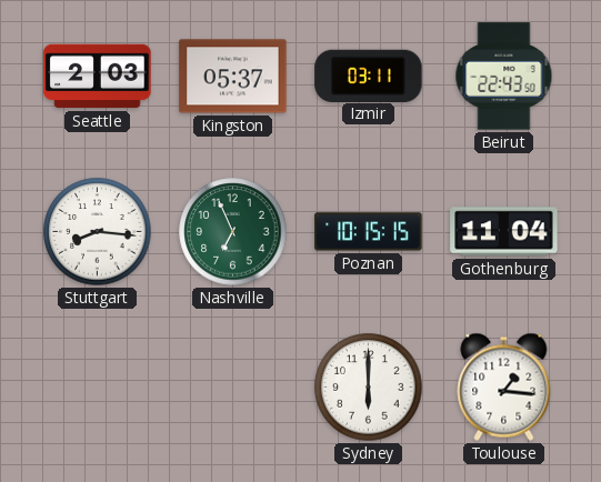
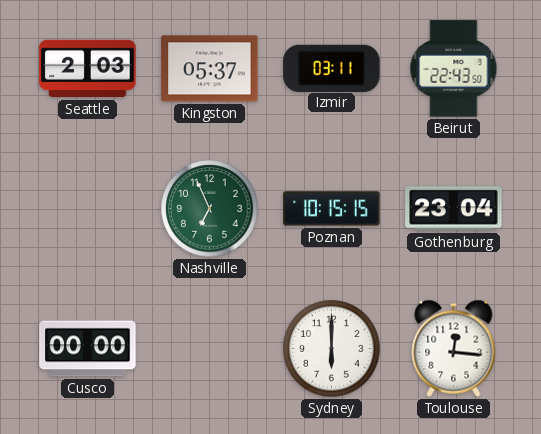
Stuttgart: 8:16 -> none (98, 232)
Gothenburg: 11:04 -> 23:04 (454, 209)
Cusco: none -> 00:00 (88, 349)
Toulouse: 1:16 -> 12:16 (454, 348)
